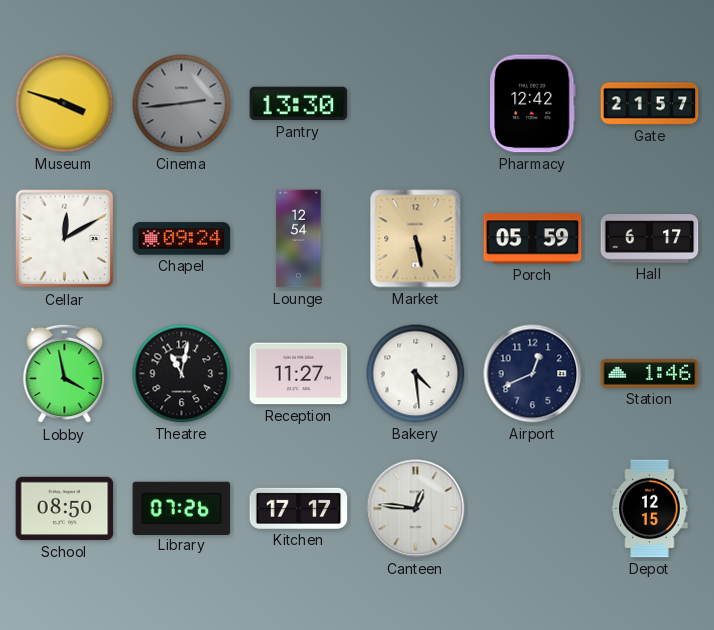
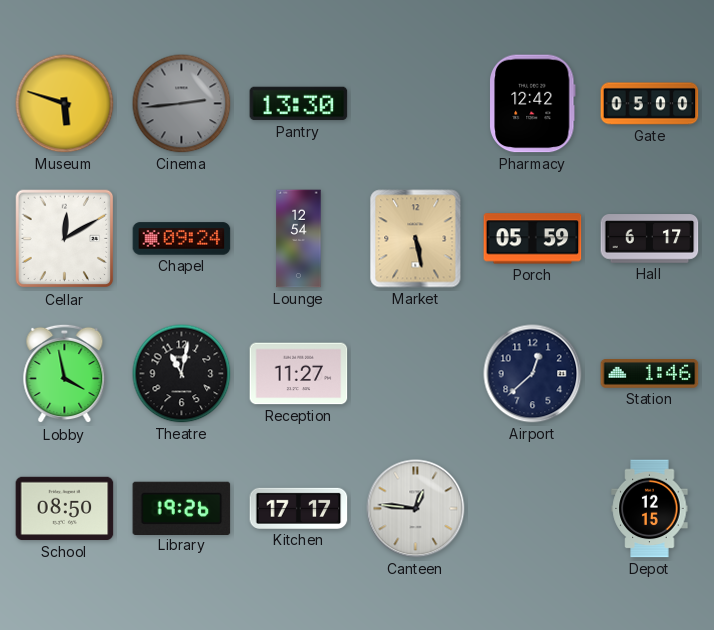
Museum: 3:48 -> 5:48 (65, 104)
Gate: 21:57 -> 05:00 (650, 104)
Bakery: 4:29 -> none (416, 374)
Airport: 12:41 -> 12:38 (533, 374)
Library: 07:26 -> 19:26 (182, 508)
